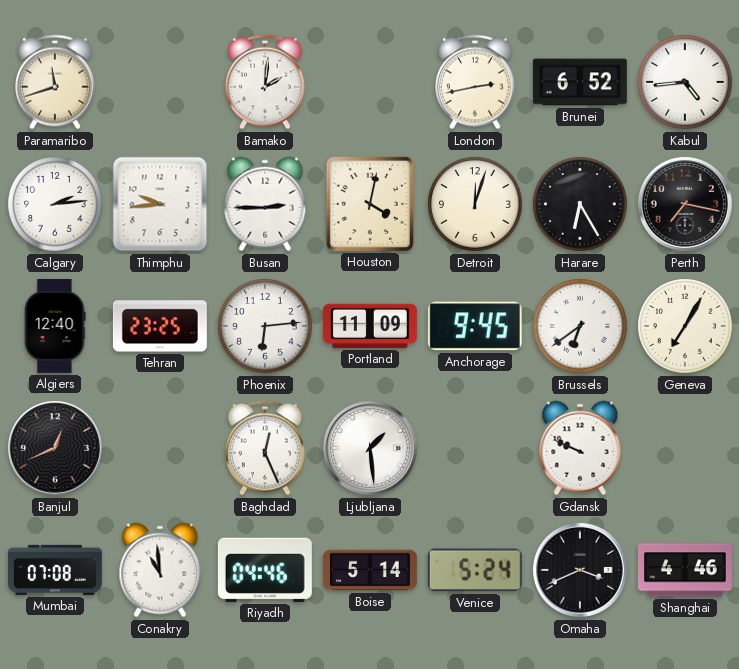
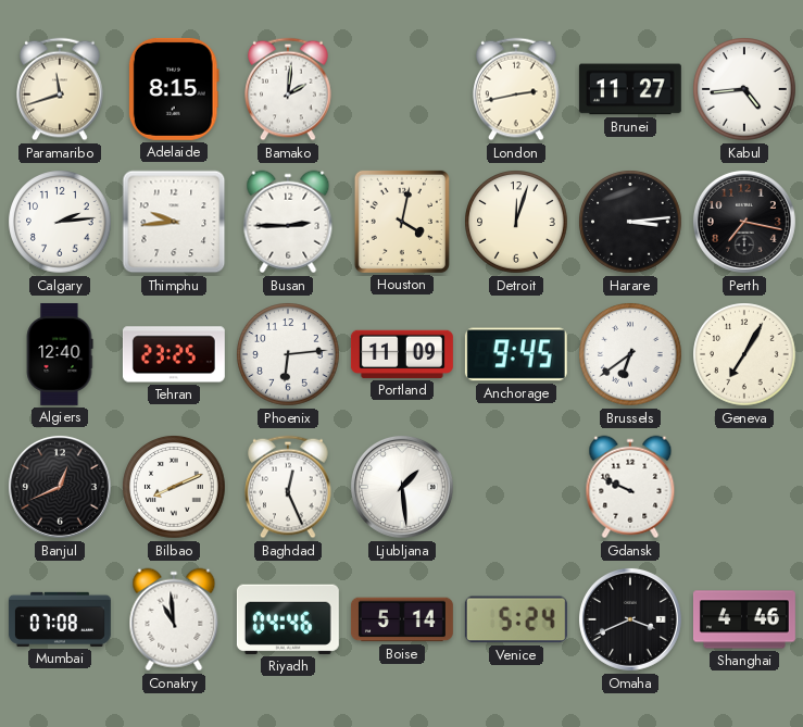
Adelaide: none -> 8:15 (174, 89)
Brunei: 6:52 -> 11:27 (630, 89)
Harare: 6:25 -> 3:14 (630, 222)
Bilbao: none -> 8:11 (174, 487)
